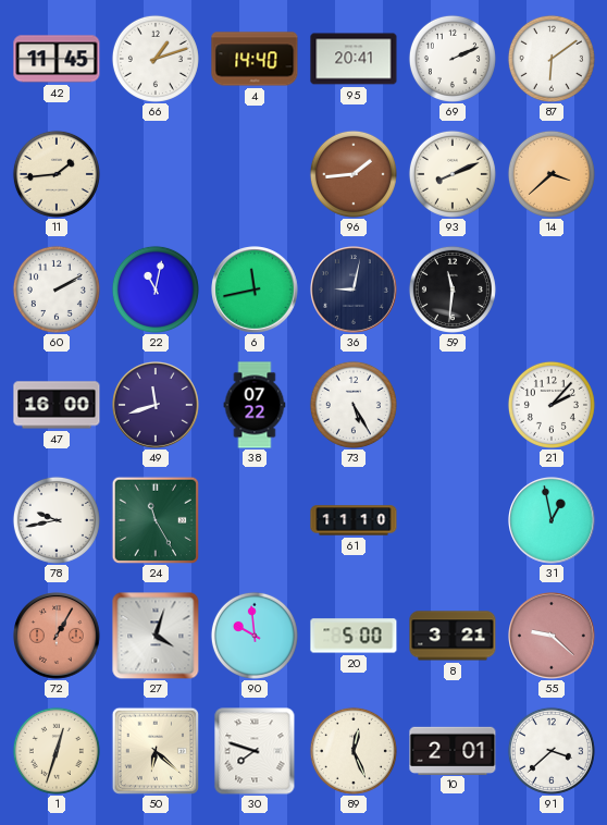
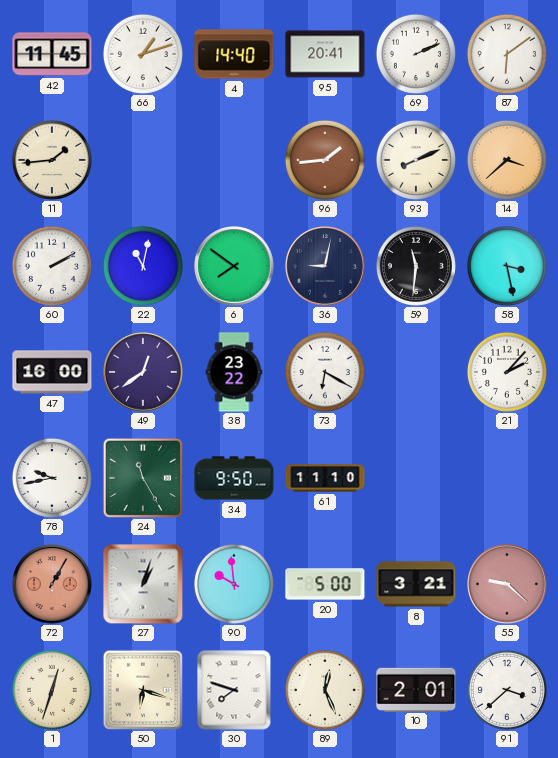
6: 11:43 -> 7:51 (235, 267)
58: none -> 3:28 (507, 266)
49: 11:42 -> 12:39 (144, 373)
38: 07:22 -> 23:22 (234, 372)
73: 5:25 -> 6:20 (325, 372)
34: none -> 9:50 (234, 478)
31: 12:58 -> none (553, 521)
27: 4:03 -> 1:03 (143, 584)
50: 6:22 -> 6:18 (142, 689)
